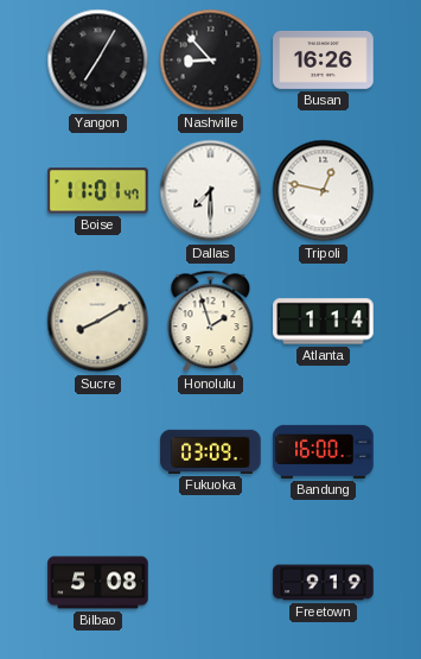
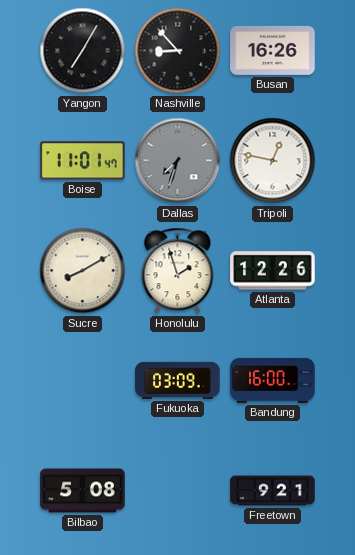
Dallas: 7:30 -> 7:33 (178, 161)
Dallas dial: white -> grey (178, 161)
Atlanta: 1:14 -> 12:26 (273, 271)
Freetown: 9:19 -> 9:21 (273, 491)
